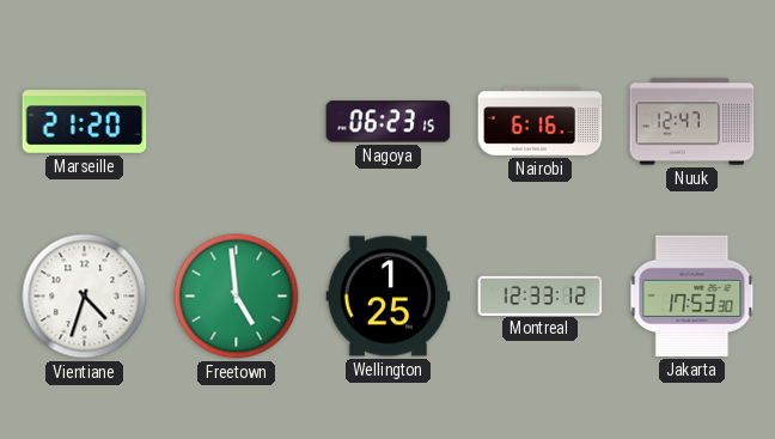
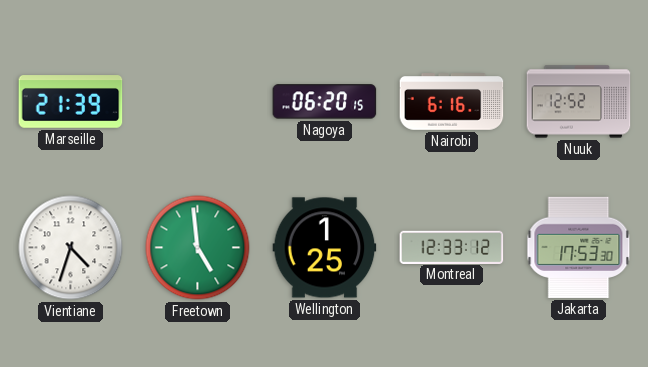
Marseille: 21:20 -> 21:39 (71, 102)
Nagoya: 06:23 -> 06:20 (325, 102)
Nuuk: 12:47 -> 12:52 (579, 102)
